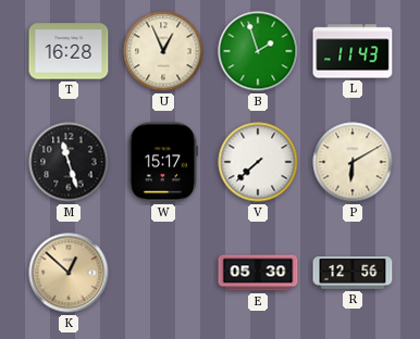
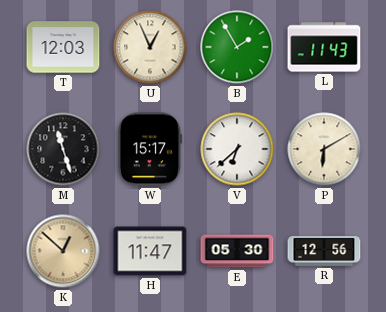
T: 16:28 -> 12:03 (63, 47)
B: 1:57 -> 1:55 (237, 47)
V: 7:38 -> 6:38 (237, 149)
H: none -> 11:47 (150, 251)
